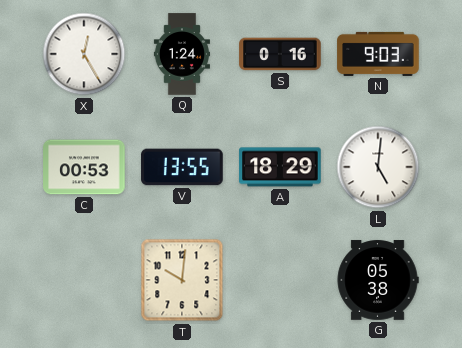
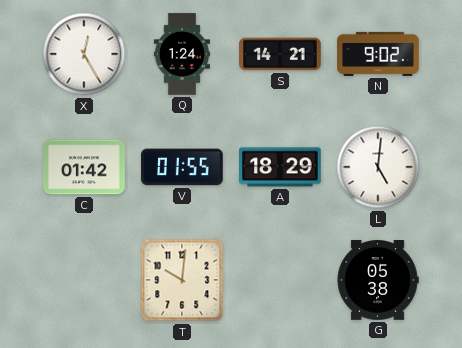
S: 0:16 -> 14:21 (280, 54)
N: 9:03 -> 9:02 (378, 54)
C: 00:53 -> 01:42 (84, 167)
V: 13:55 -> 01:55 (182, 167)
